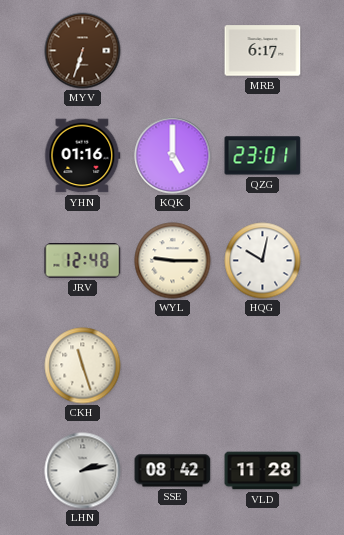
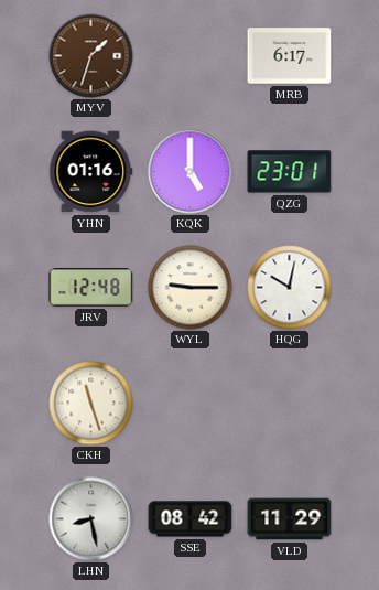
MYV: 6:33 -> 1:33 (91, 56)
LHN: 2:13 -> 8:28 (91, 519)
VLD: 11:28 -> 11:29 (290, 519)
